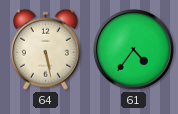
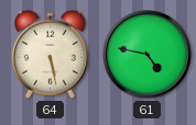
61: 4:36 -> 4:47 (146, 54)
